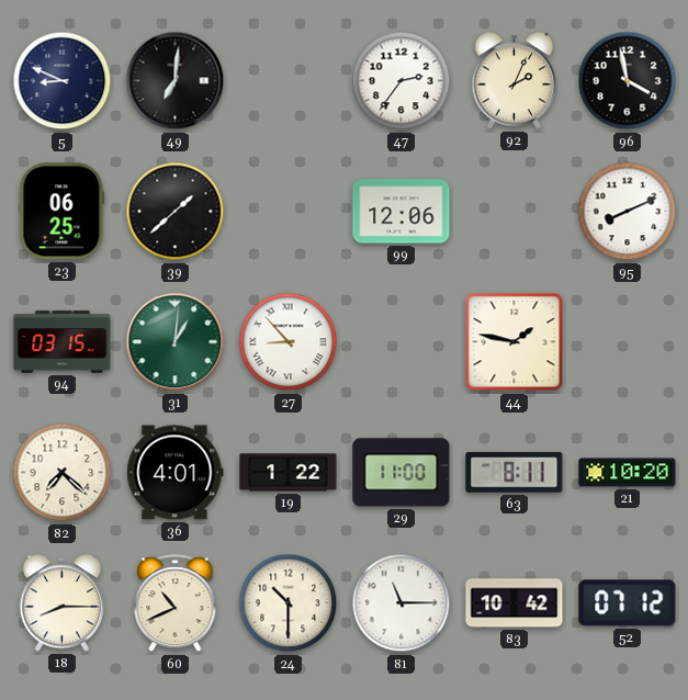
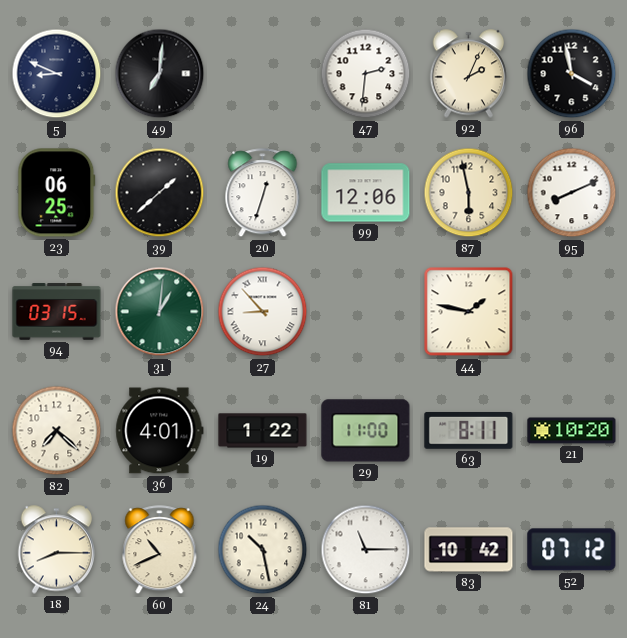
47: 2:36 -> 2:31 (366, 74)
20: none -> 12:33 (263, 193)
87: none -> 5:58 (469, 193)
24: 10:30 -> 10:28 (263, 550)
